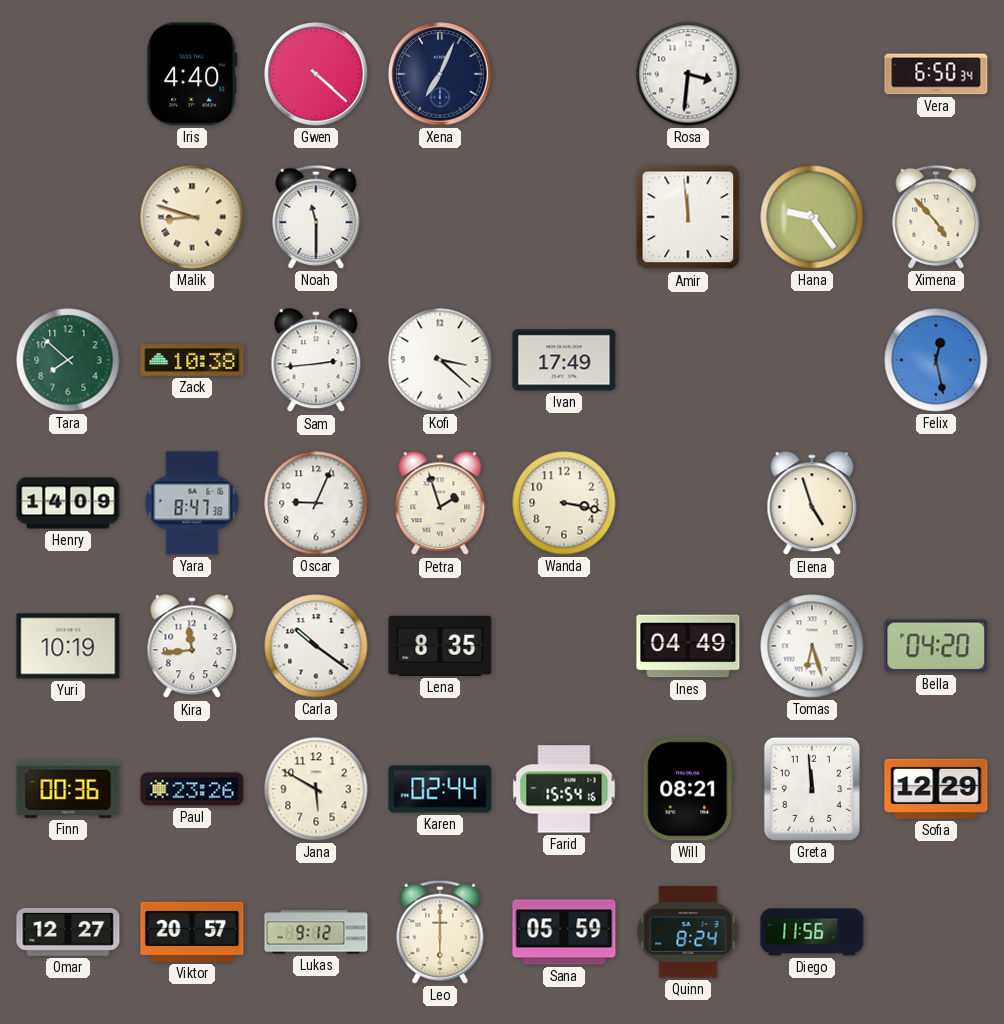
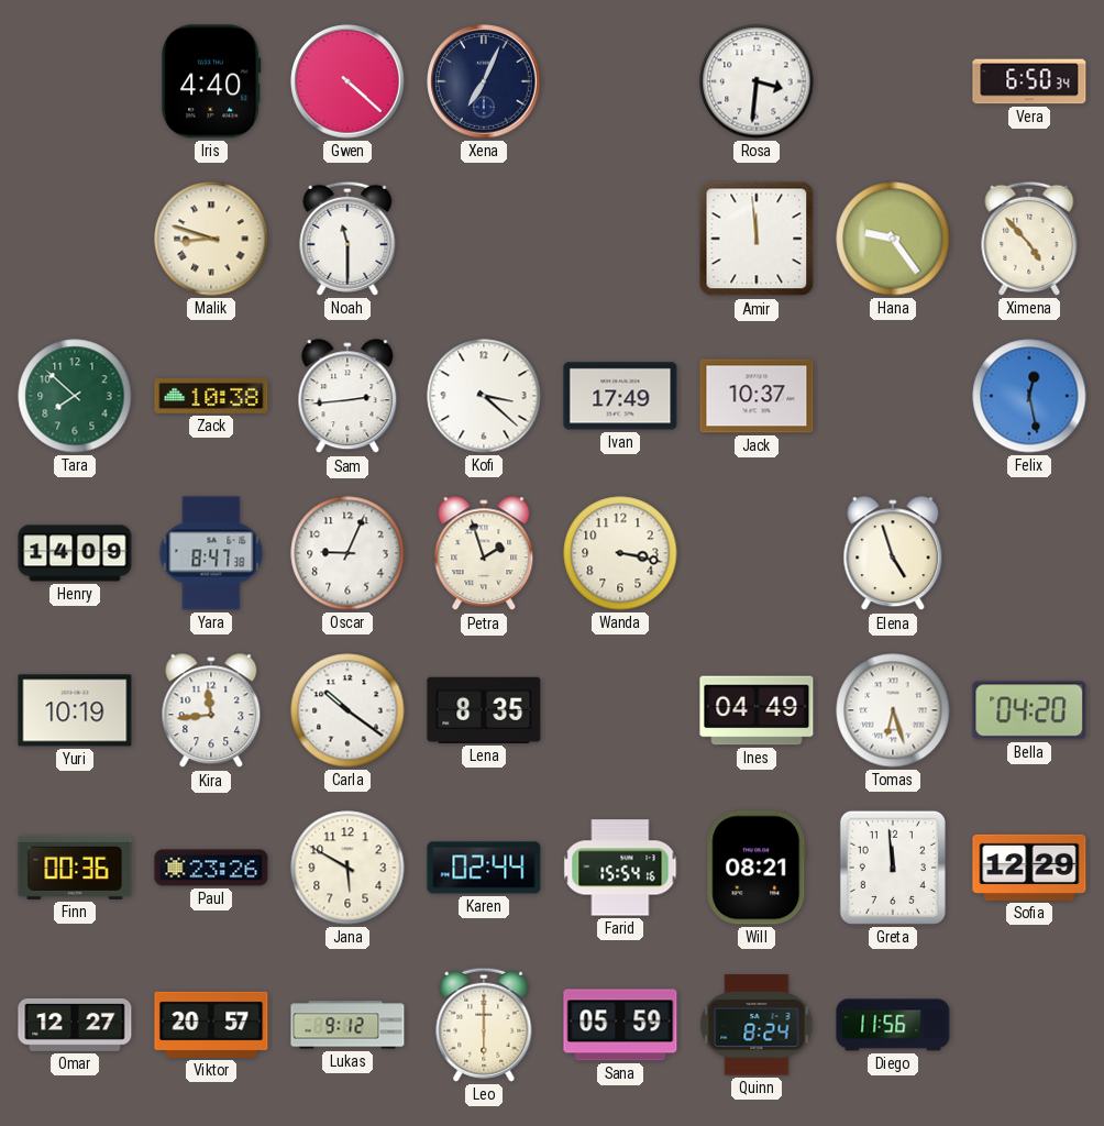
Jack: none -> 10:37 (757, 396)
